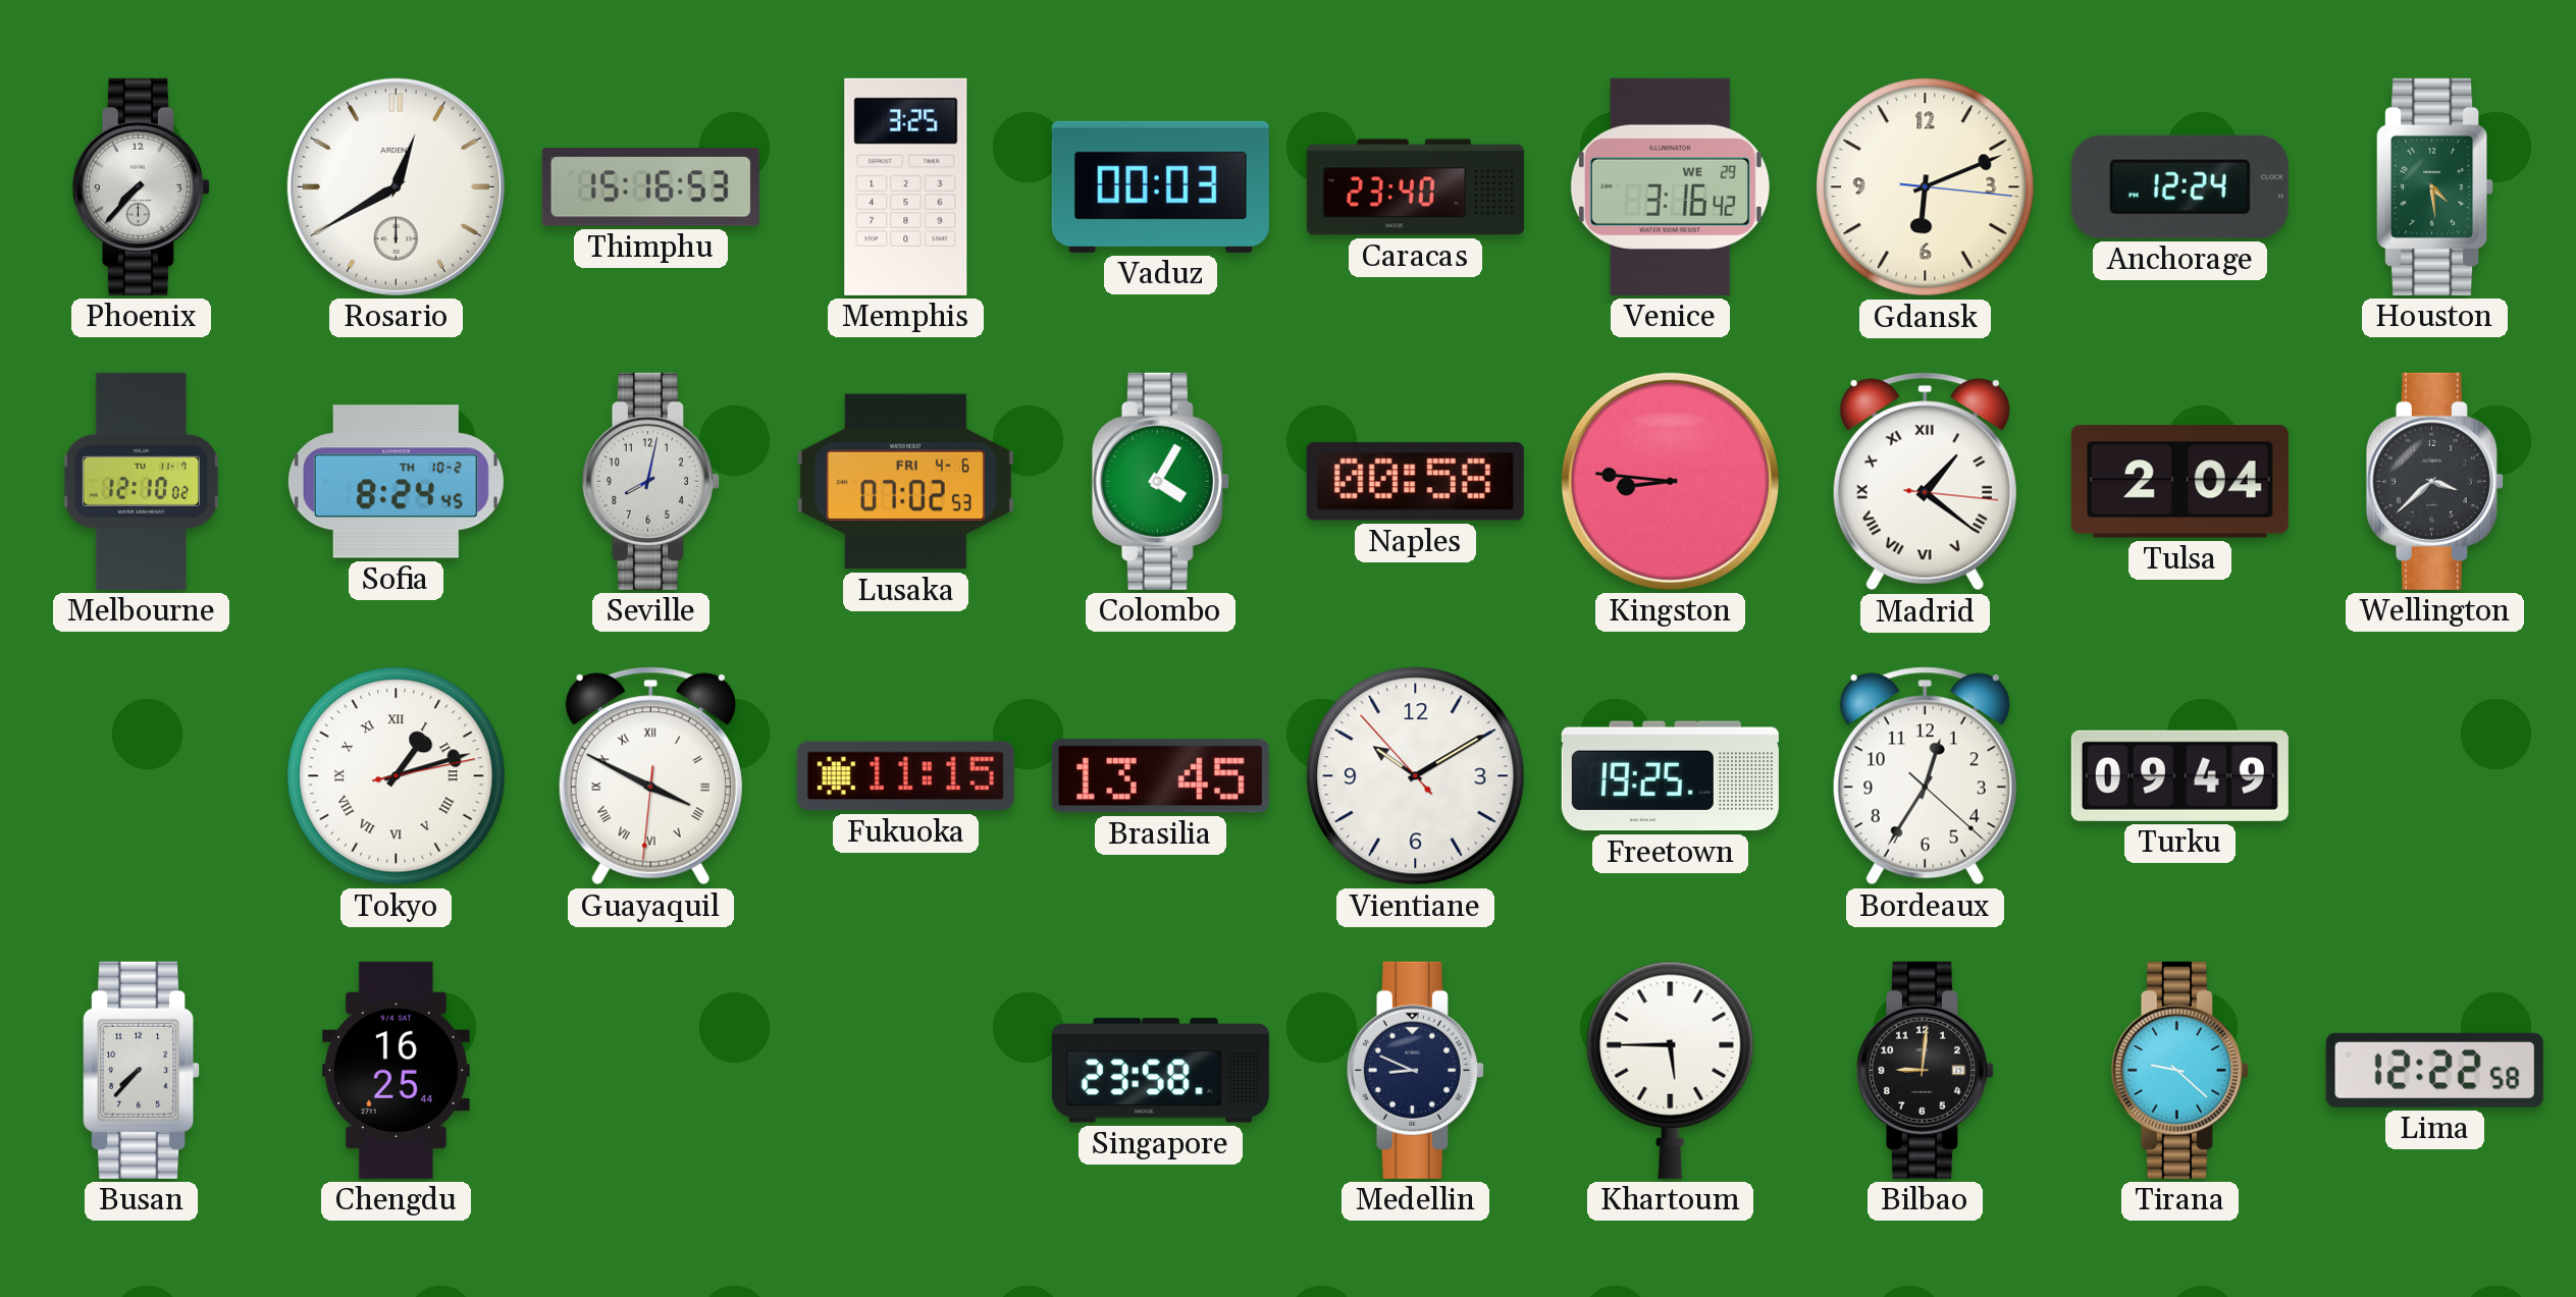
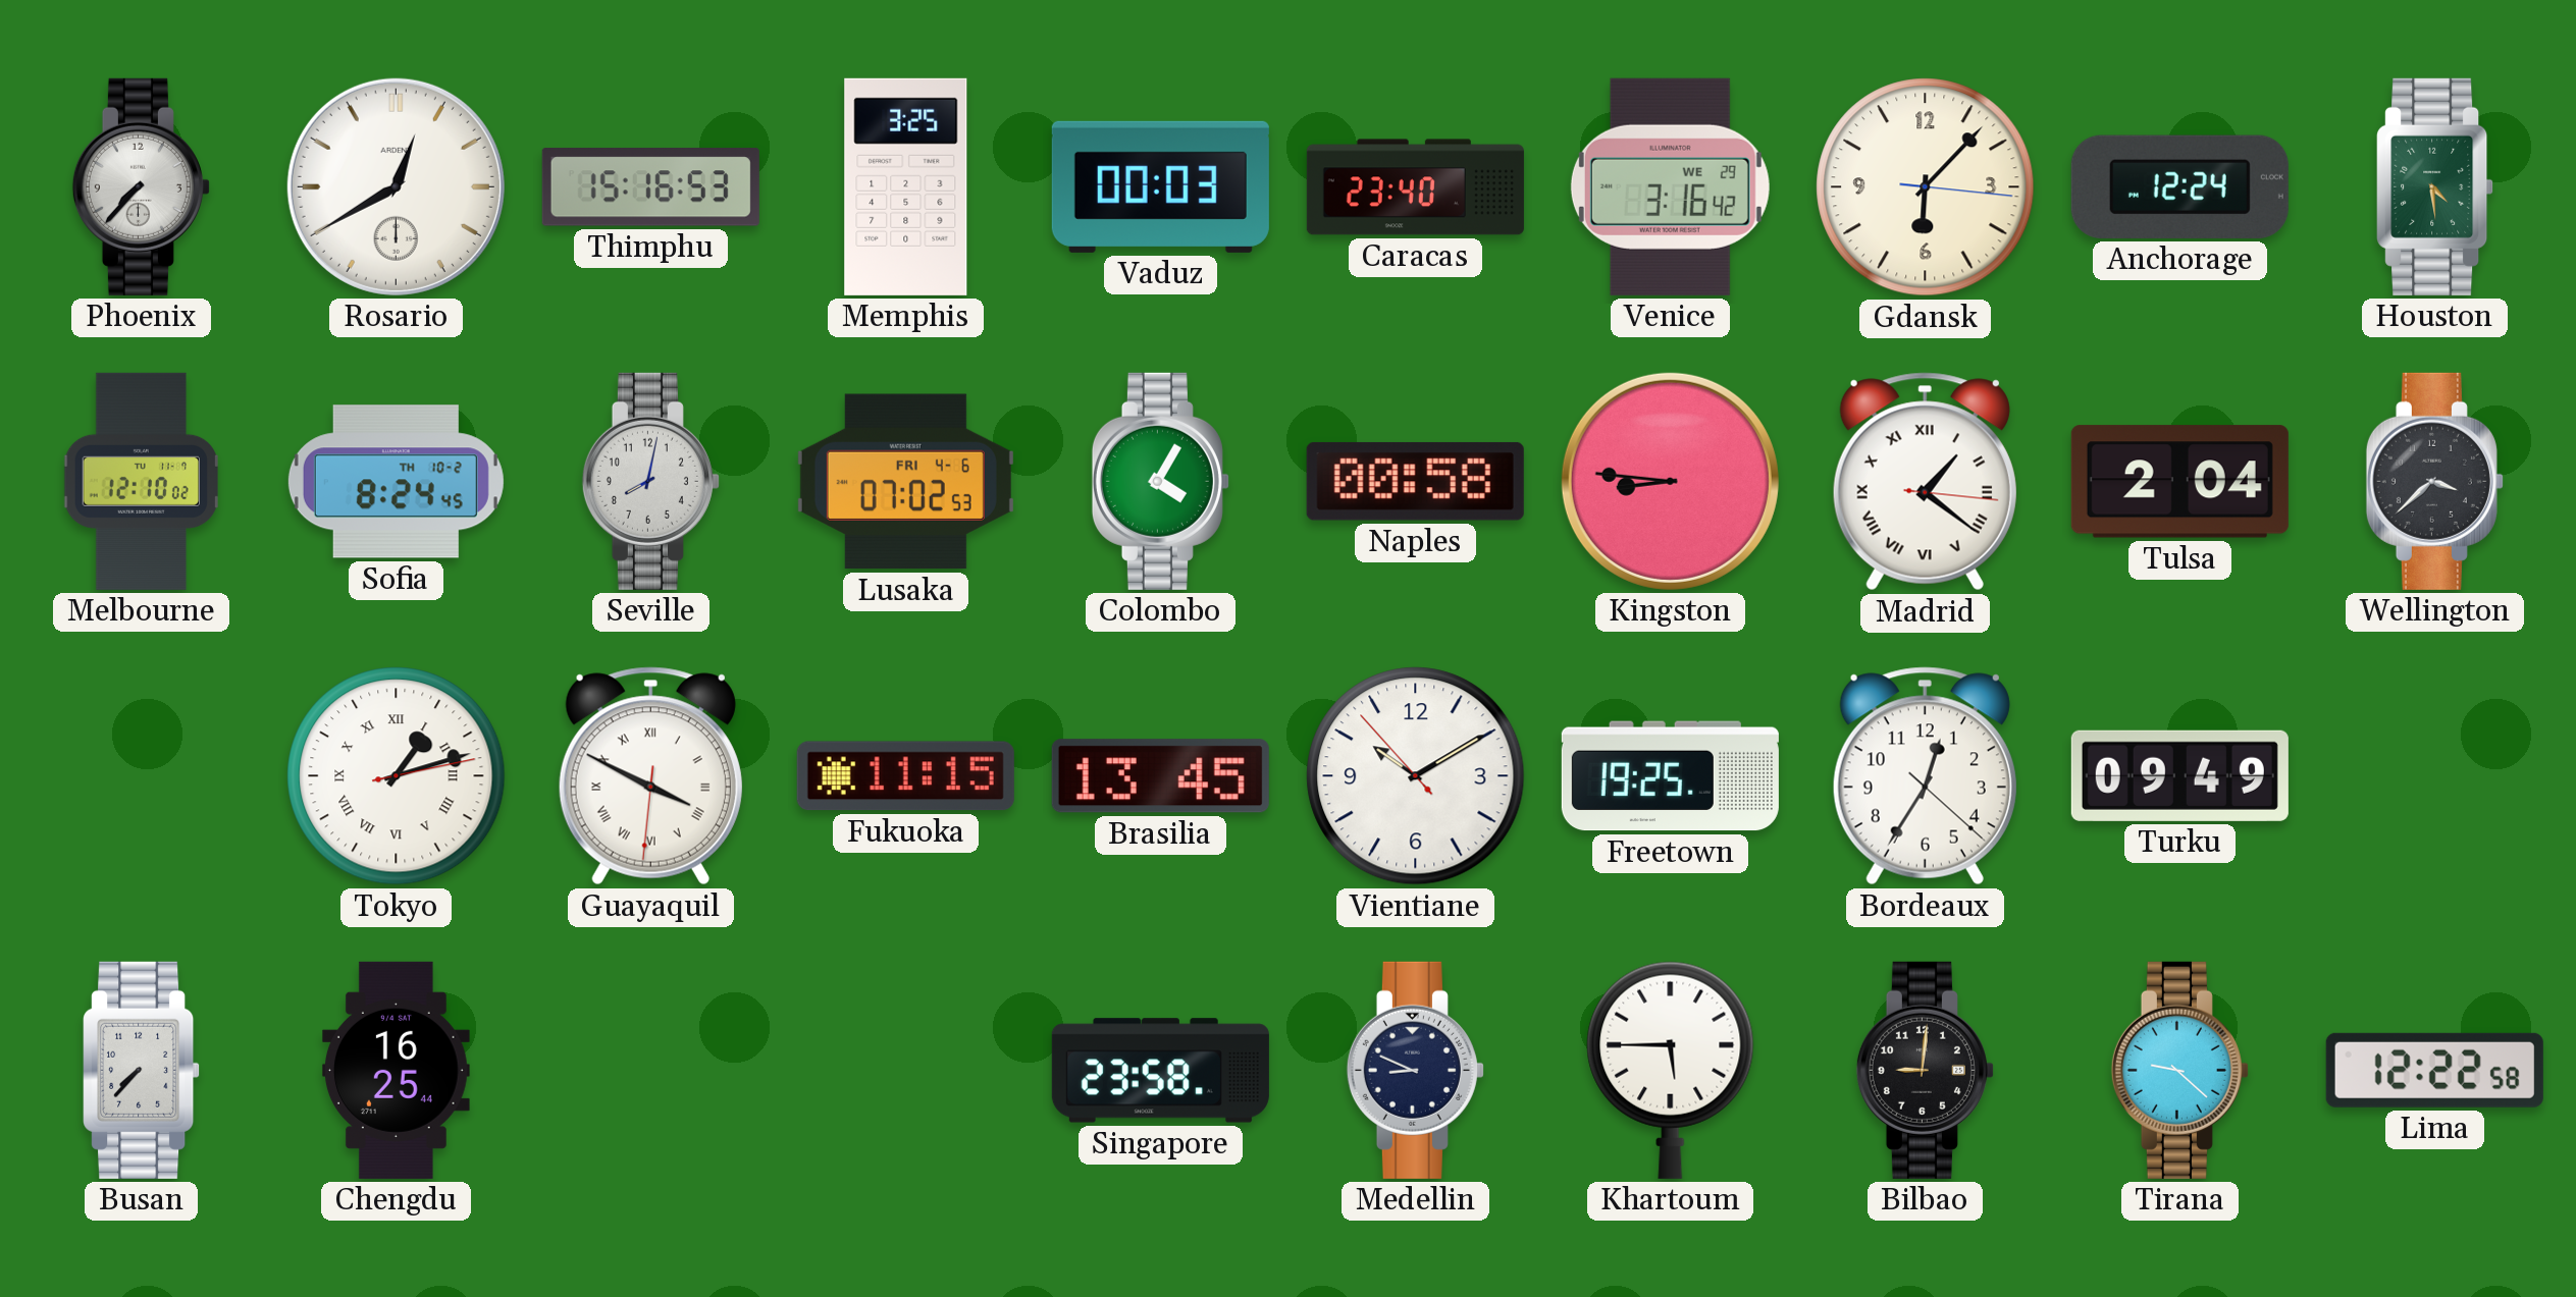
Gdansk: 6:11 -> 6:07 (1926, 187)
